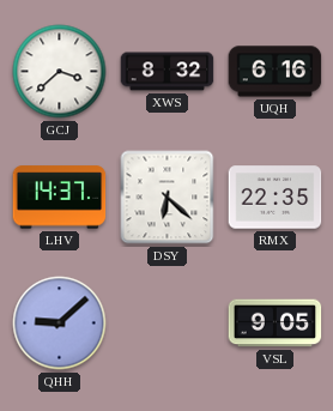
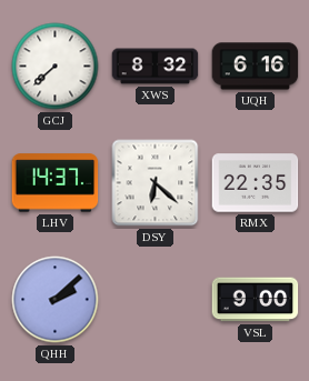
GCJ: 3:38 -> 7:38 (56, 67)
QHH: 9:08 -> 2:08 (56, 300)
VSL: 9:05 -> 9:00 (256, 300)
